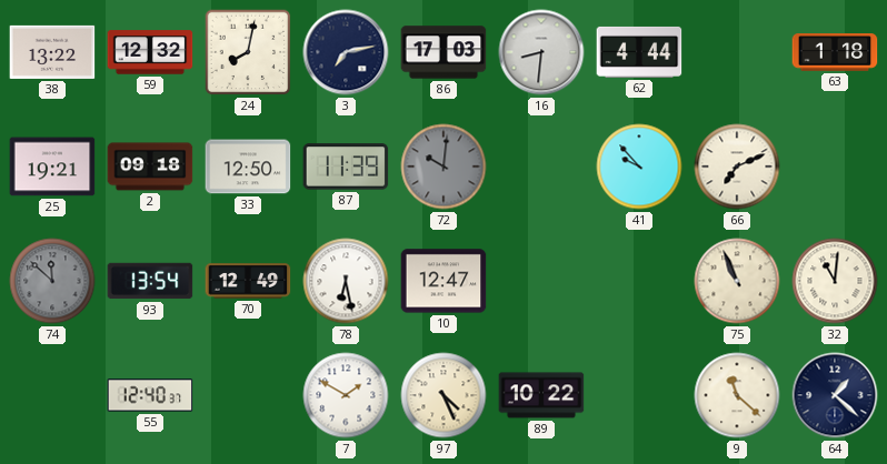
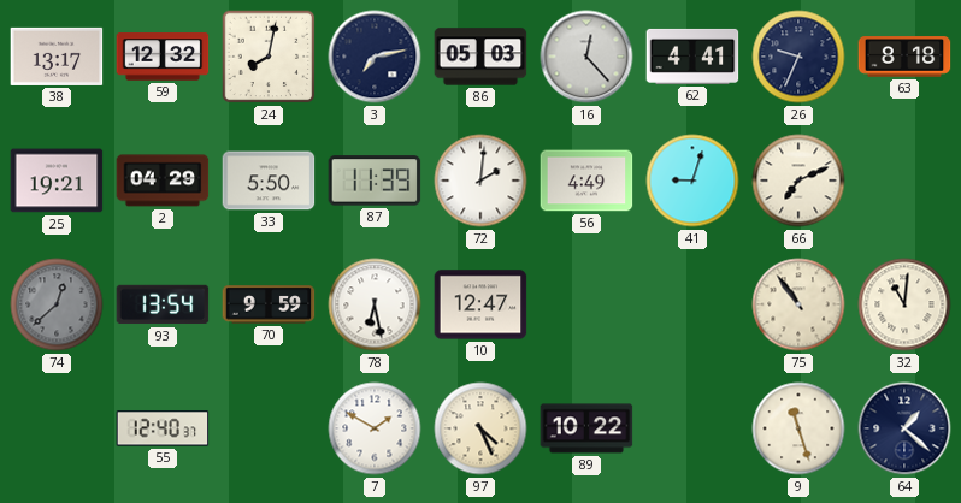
38: 13:22 -> 13:17 (57, 57)
86: 17:03 -> 05:03 (480, 57)
16: 8:31 -> 12:23 (586, 57)
62: 4:44 -> 4:41 (692, 57)
26: none -> 9:34 (798, 57)
63: 1:18 -> 8:18 (904, 57)
2: 09:18 -> 04:29 (163, 181)
33: 12:50 -> 5:50 (269, 181)
72: 10:01 -> 2:01 (480, 181)
72 dial: grey -> white (480, 181)
56: none -> 4:49 (586, 181)
41: 9:53 -> 9:03 (692, 181)
74: 11:52 -> 12:38 (57, 304)
70: 12:49 -> 9:59 (269, 304)
75: 10:56 -> 10:54 (798, 304)
9: 11:22 -> 11:27 (798, 428)
